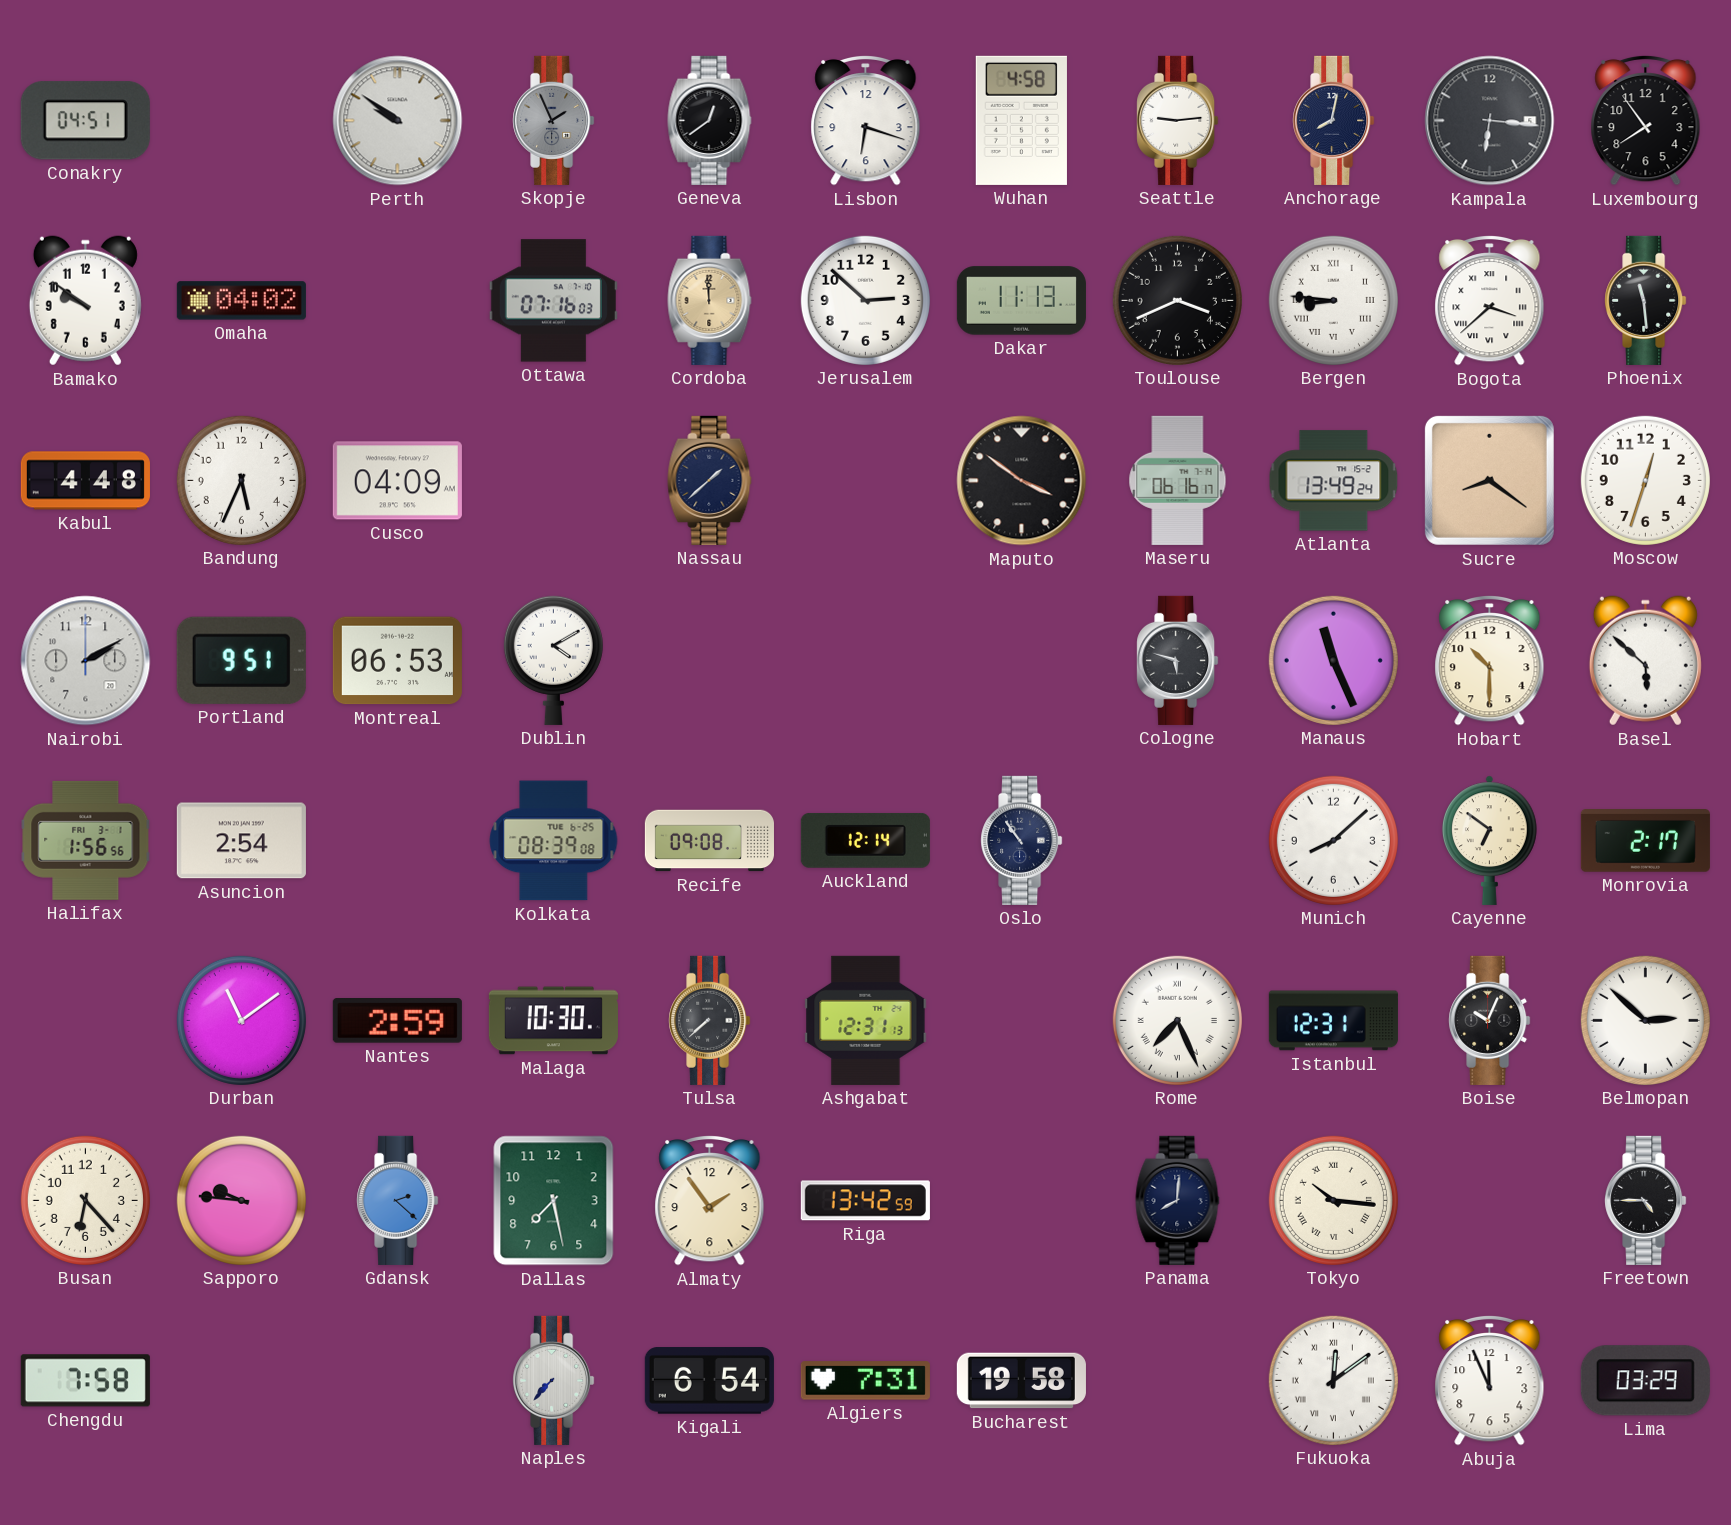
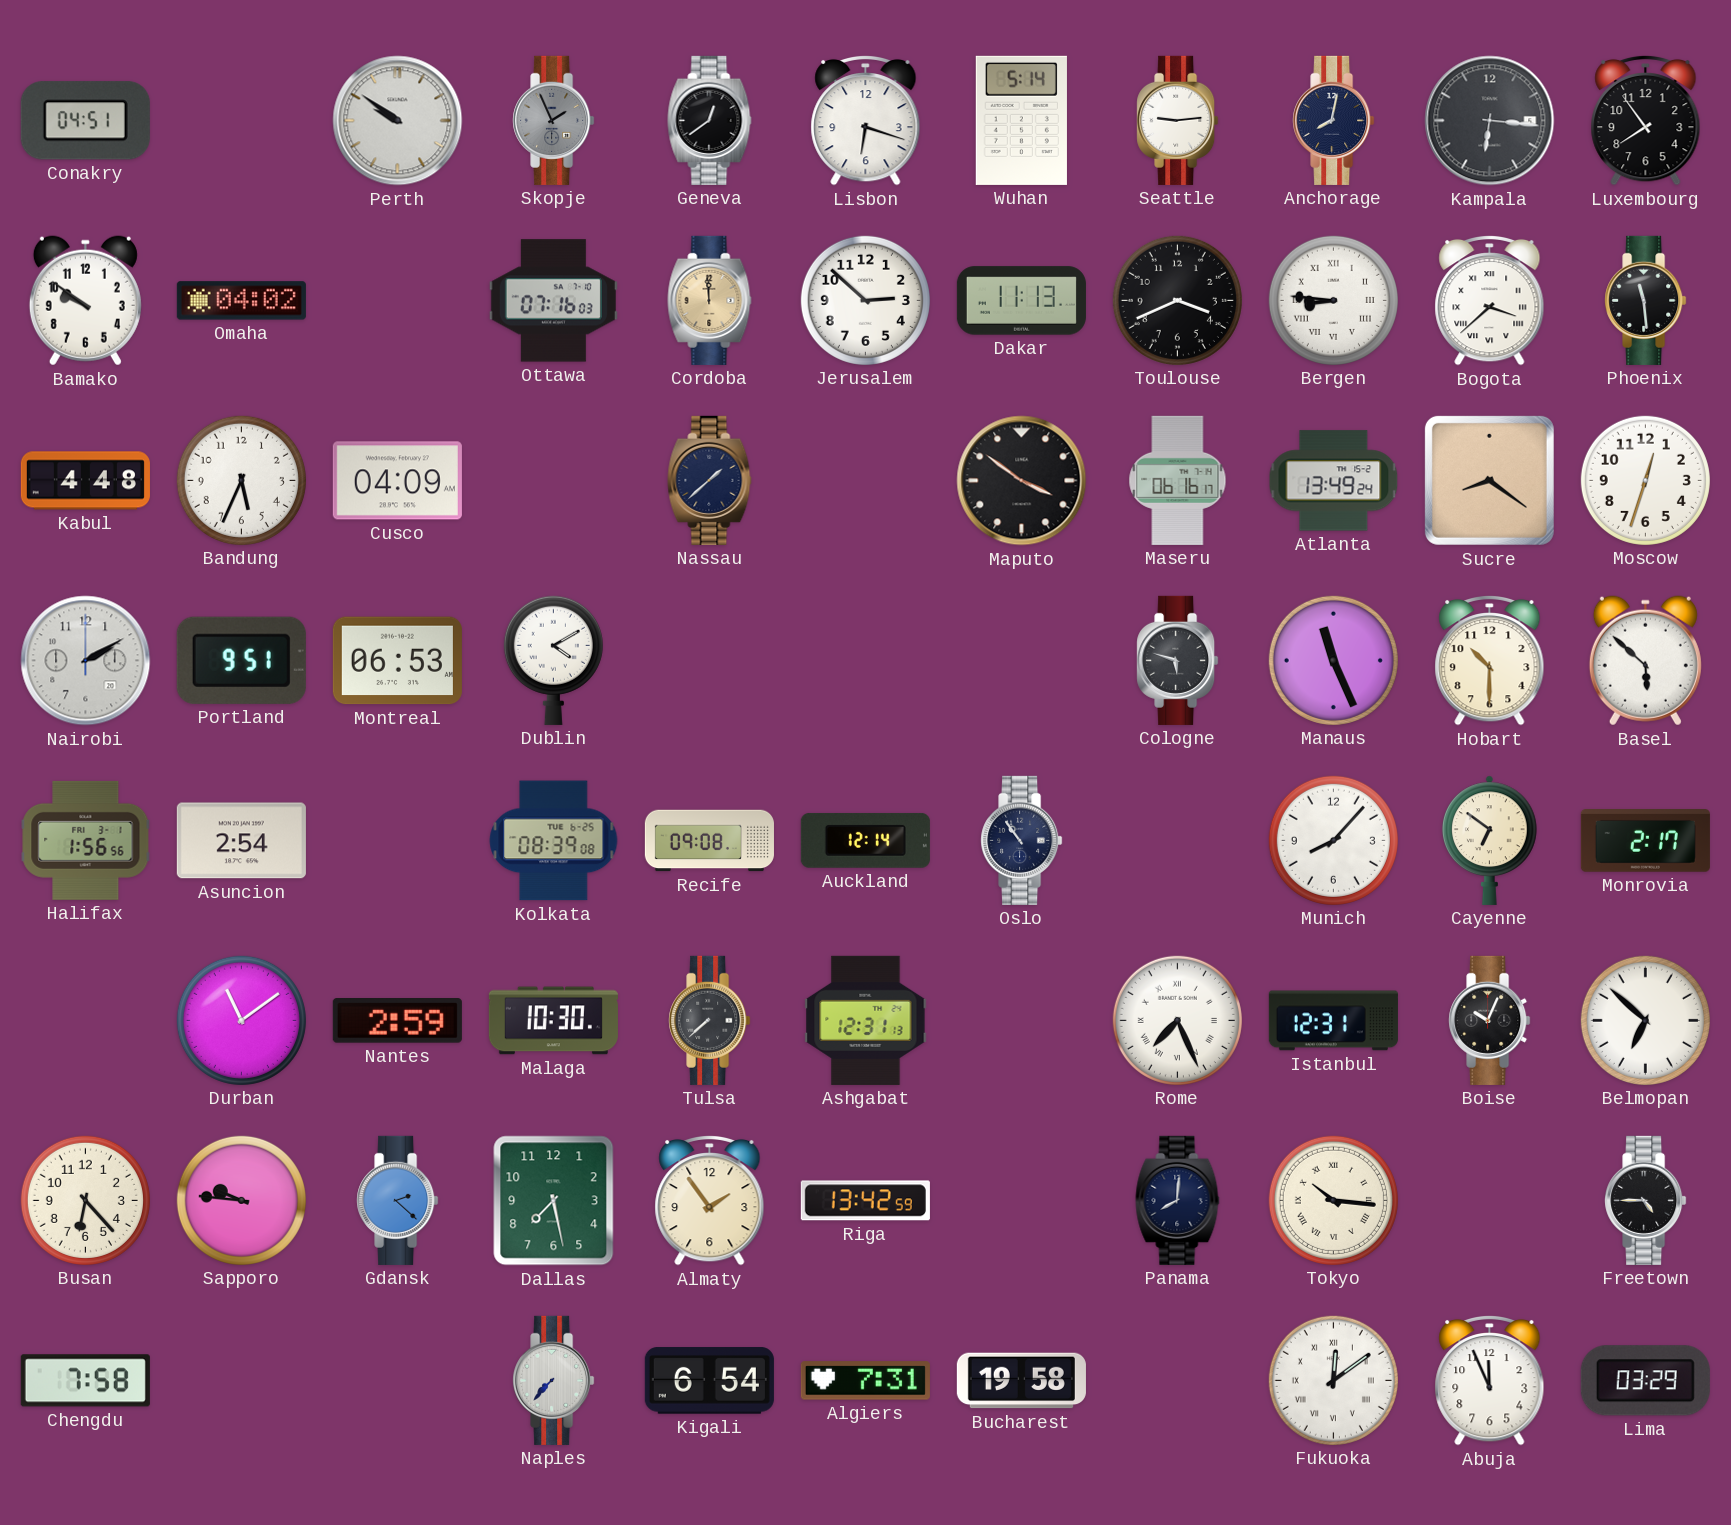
Wuhan: 4:58 -> 5:14 (1021, 120)
Munich: 8:08 -> 8:07 (1333, 840)
Belmopan: 2:52 -> 6:52 (1645, 1020)
